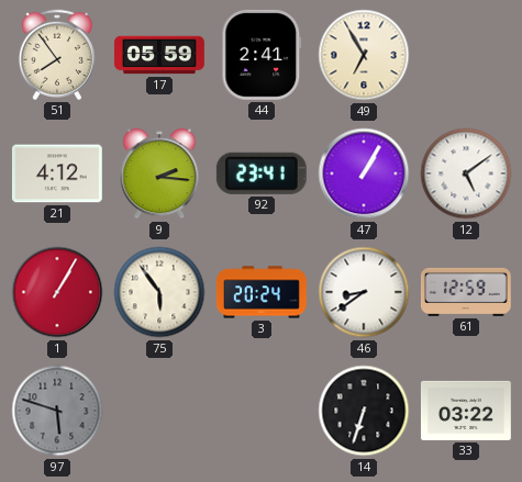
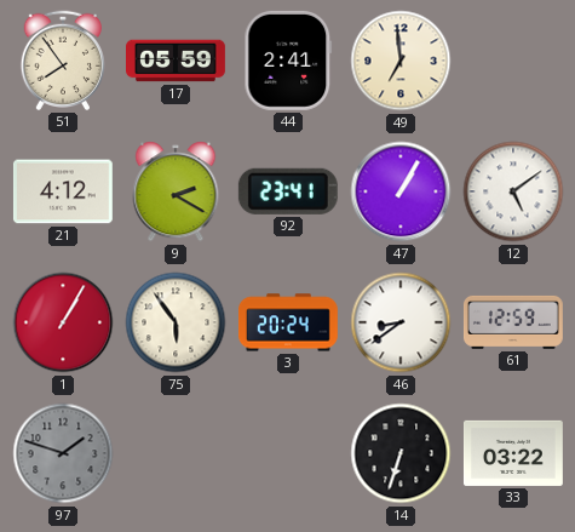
49: 6:55 -> 6:59 (401, 61)
9: 2:16 -> 2:20 (176, 191)
97: 5:48 -> 1:48 (63, 453)
